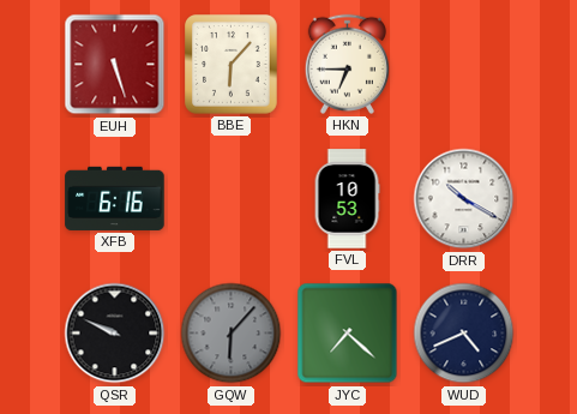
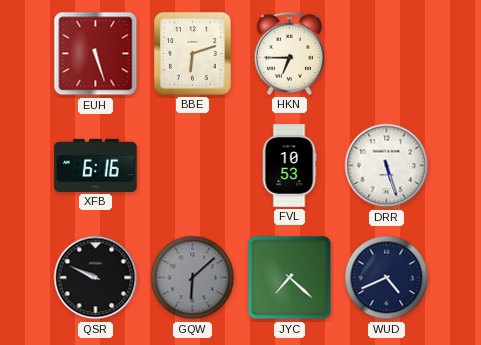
BBE: 6:07 -> 6:12 (193, 54)
DRR: 10:20 -> 5:27 (387, 166)
GQW: 6:07 -> 6:08 (193, 278)
